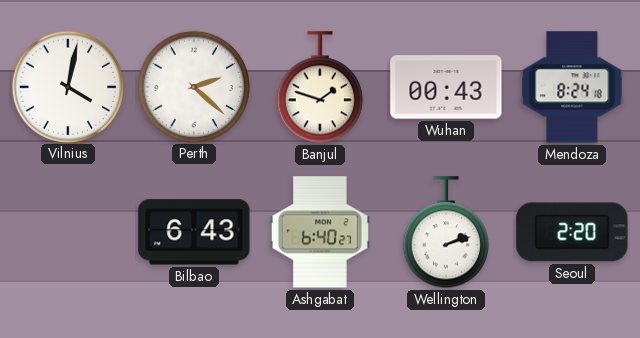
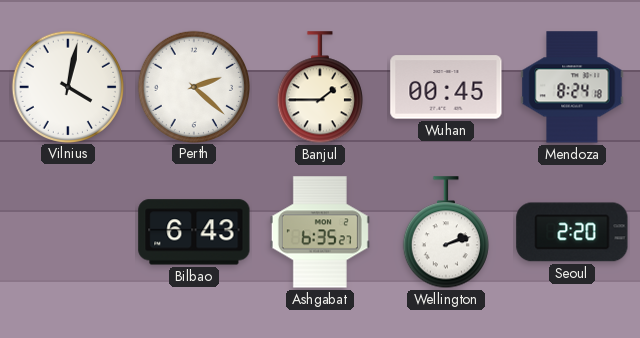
Banjul: 1:48 -> 1:45 (320, 88)
Wuhan: 00:43 -> 00:45 (446, 87)
Ashgabat: 6:40 -> 6:35 (320, 232)
